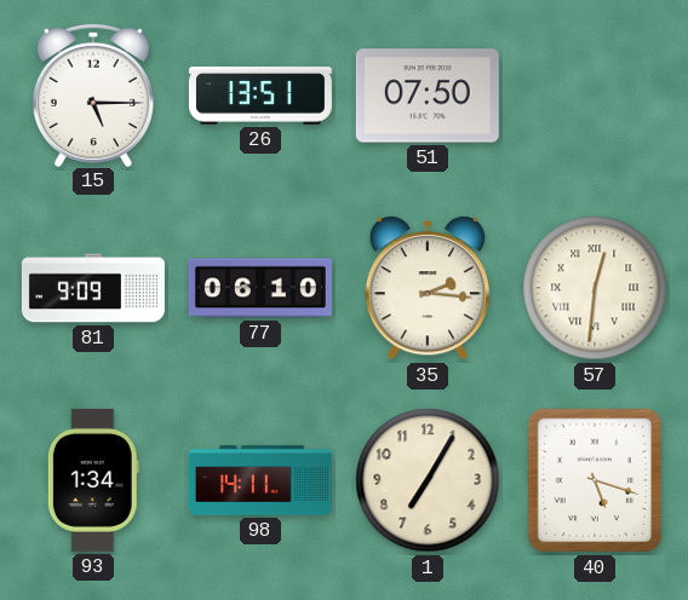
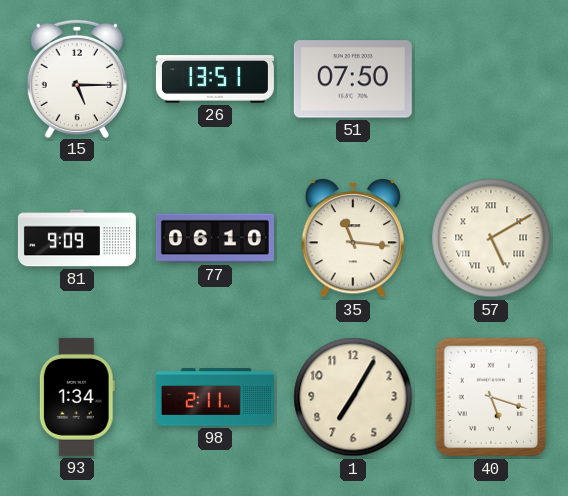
35: 2:16 -> 11:16 (352, 239)
57: 12:31 -> 5:10 (491, 238)
98: 14:11 -> 2:11 (215, 397)
